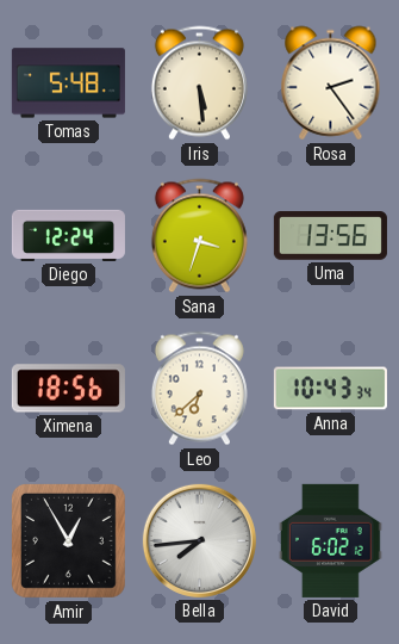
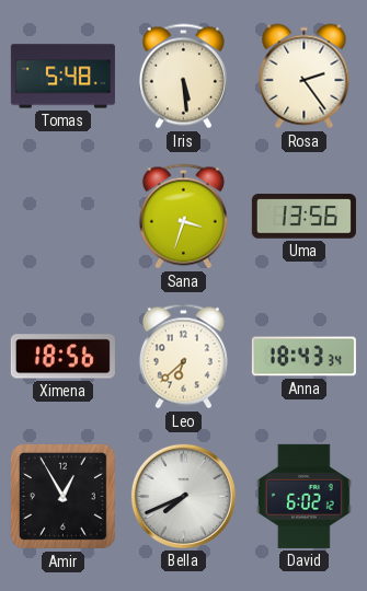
Diego: 12:24 -> none (68, 235)
Anna: 10:43 -> 18:43 (303, 357)
Bella: 7:44 -> 7:41 (183, 496)
